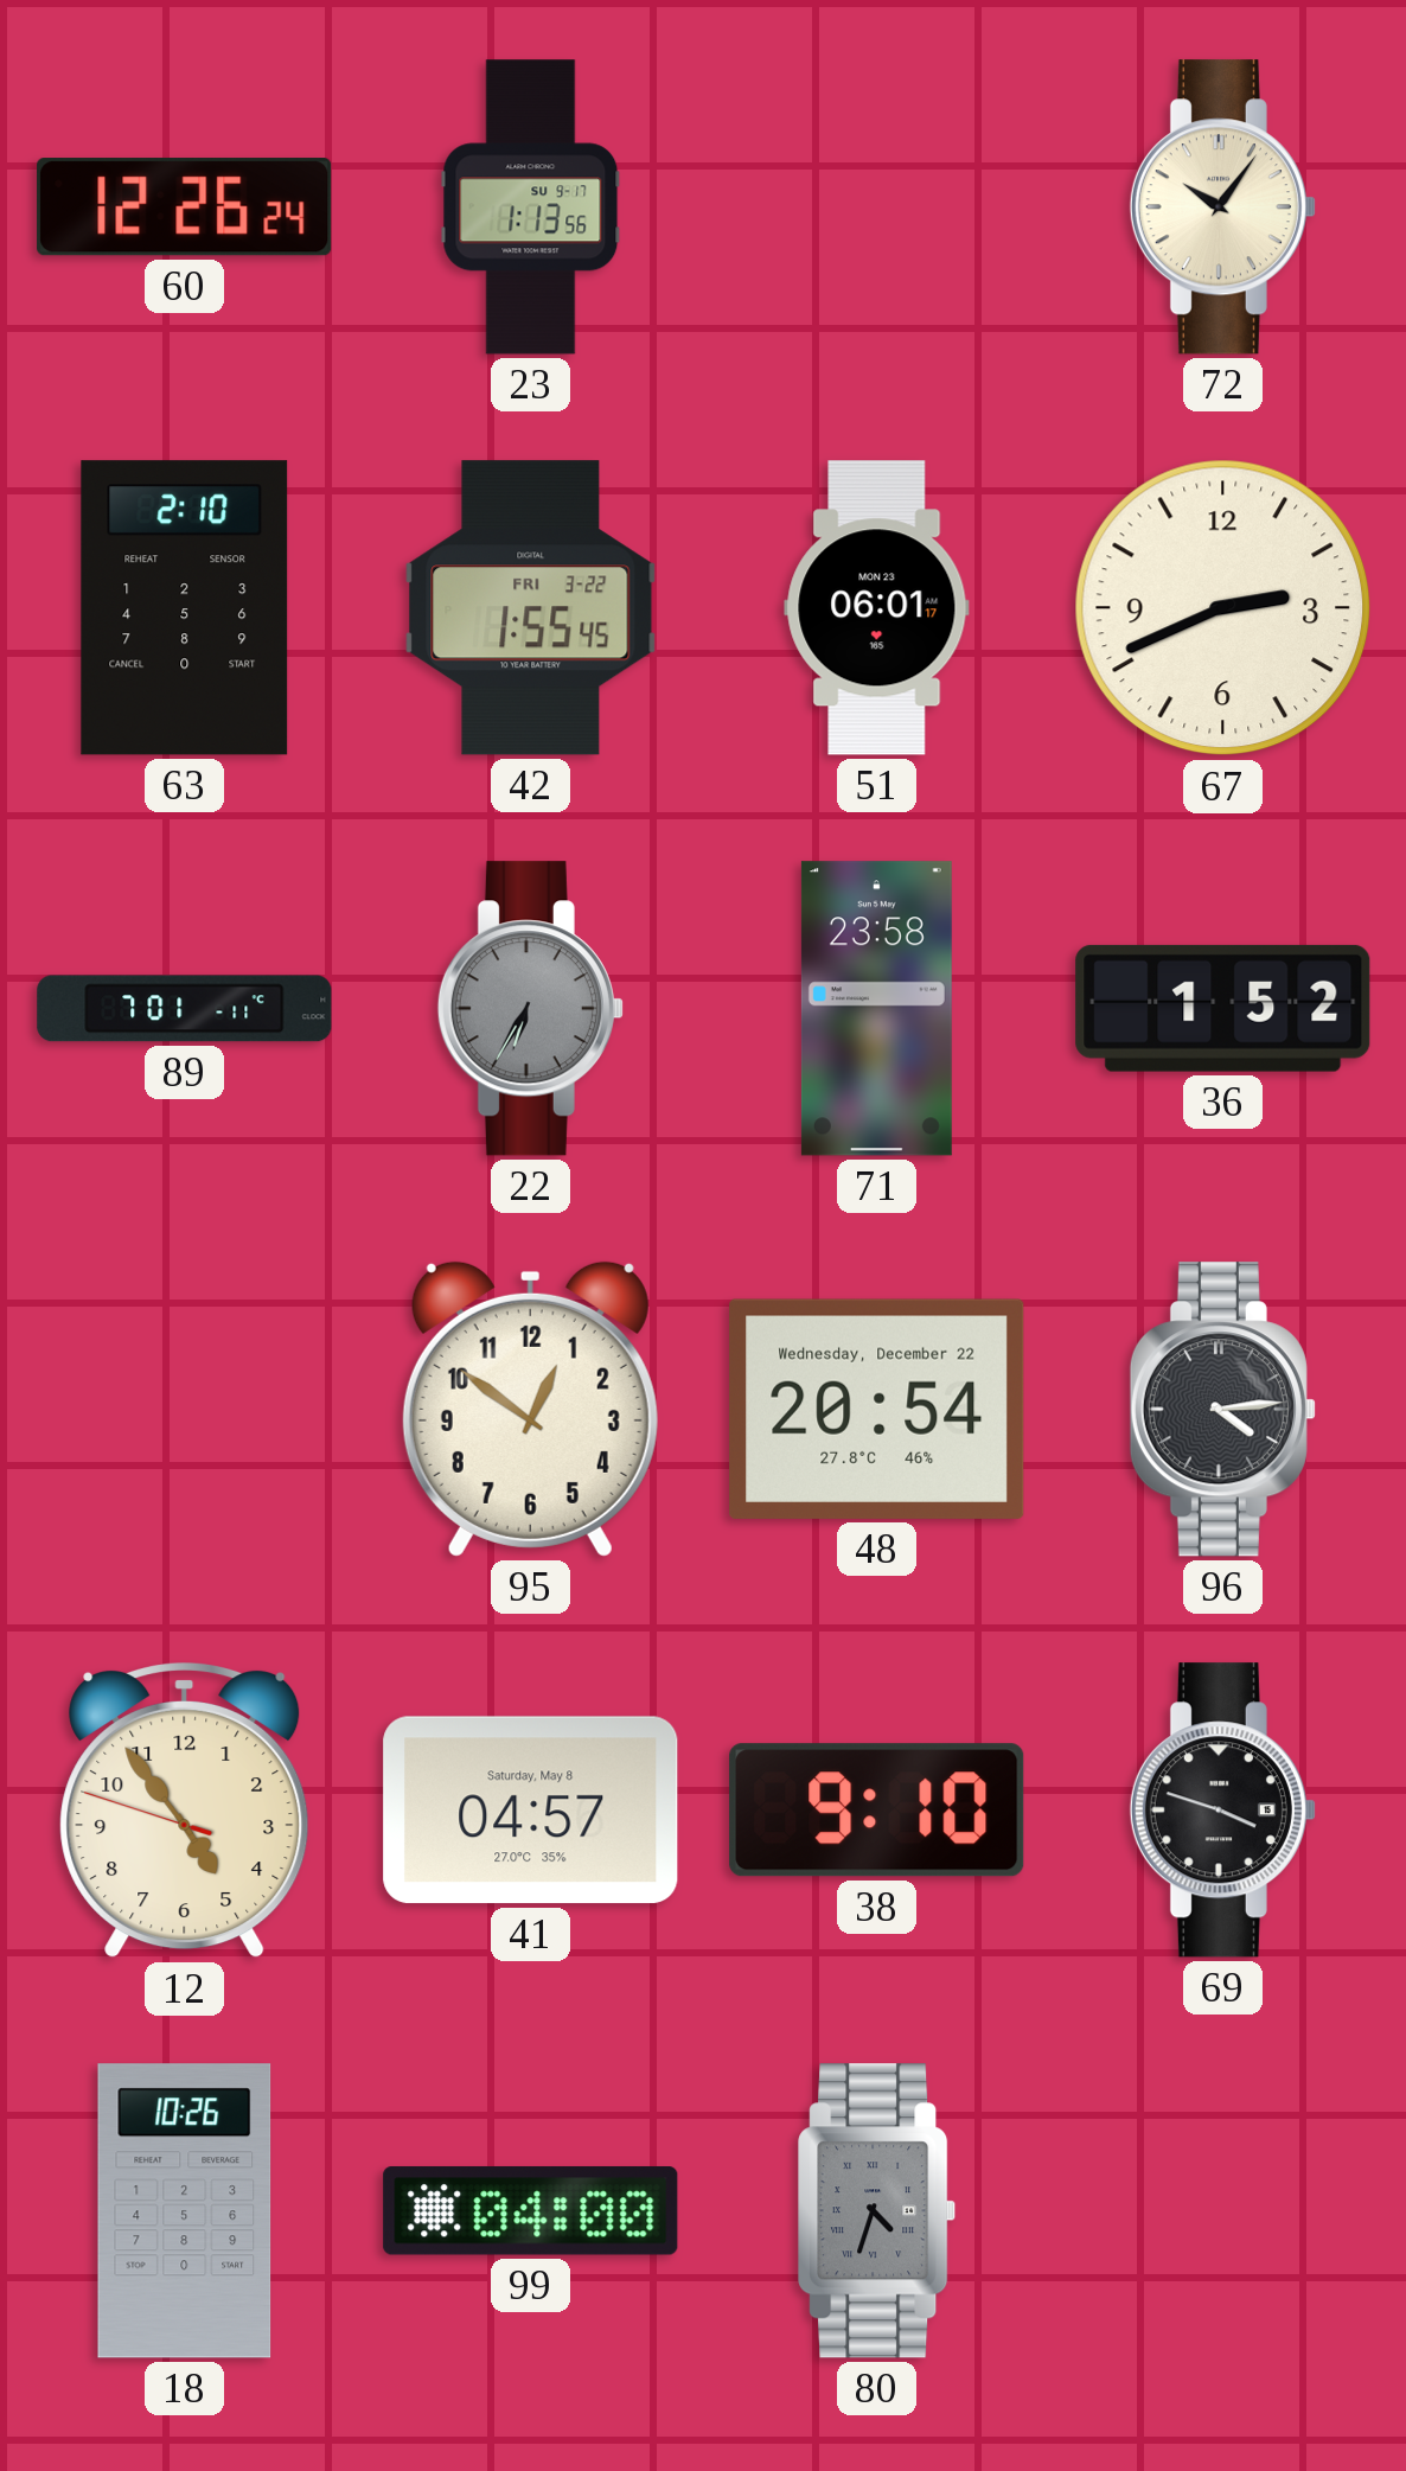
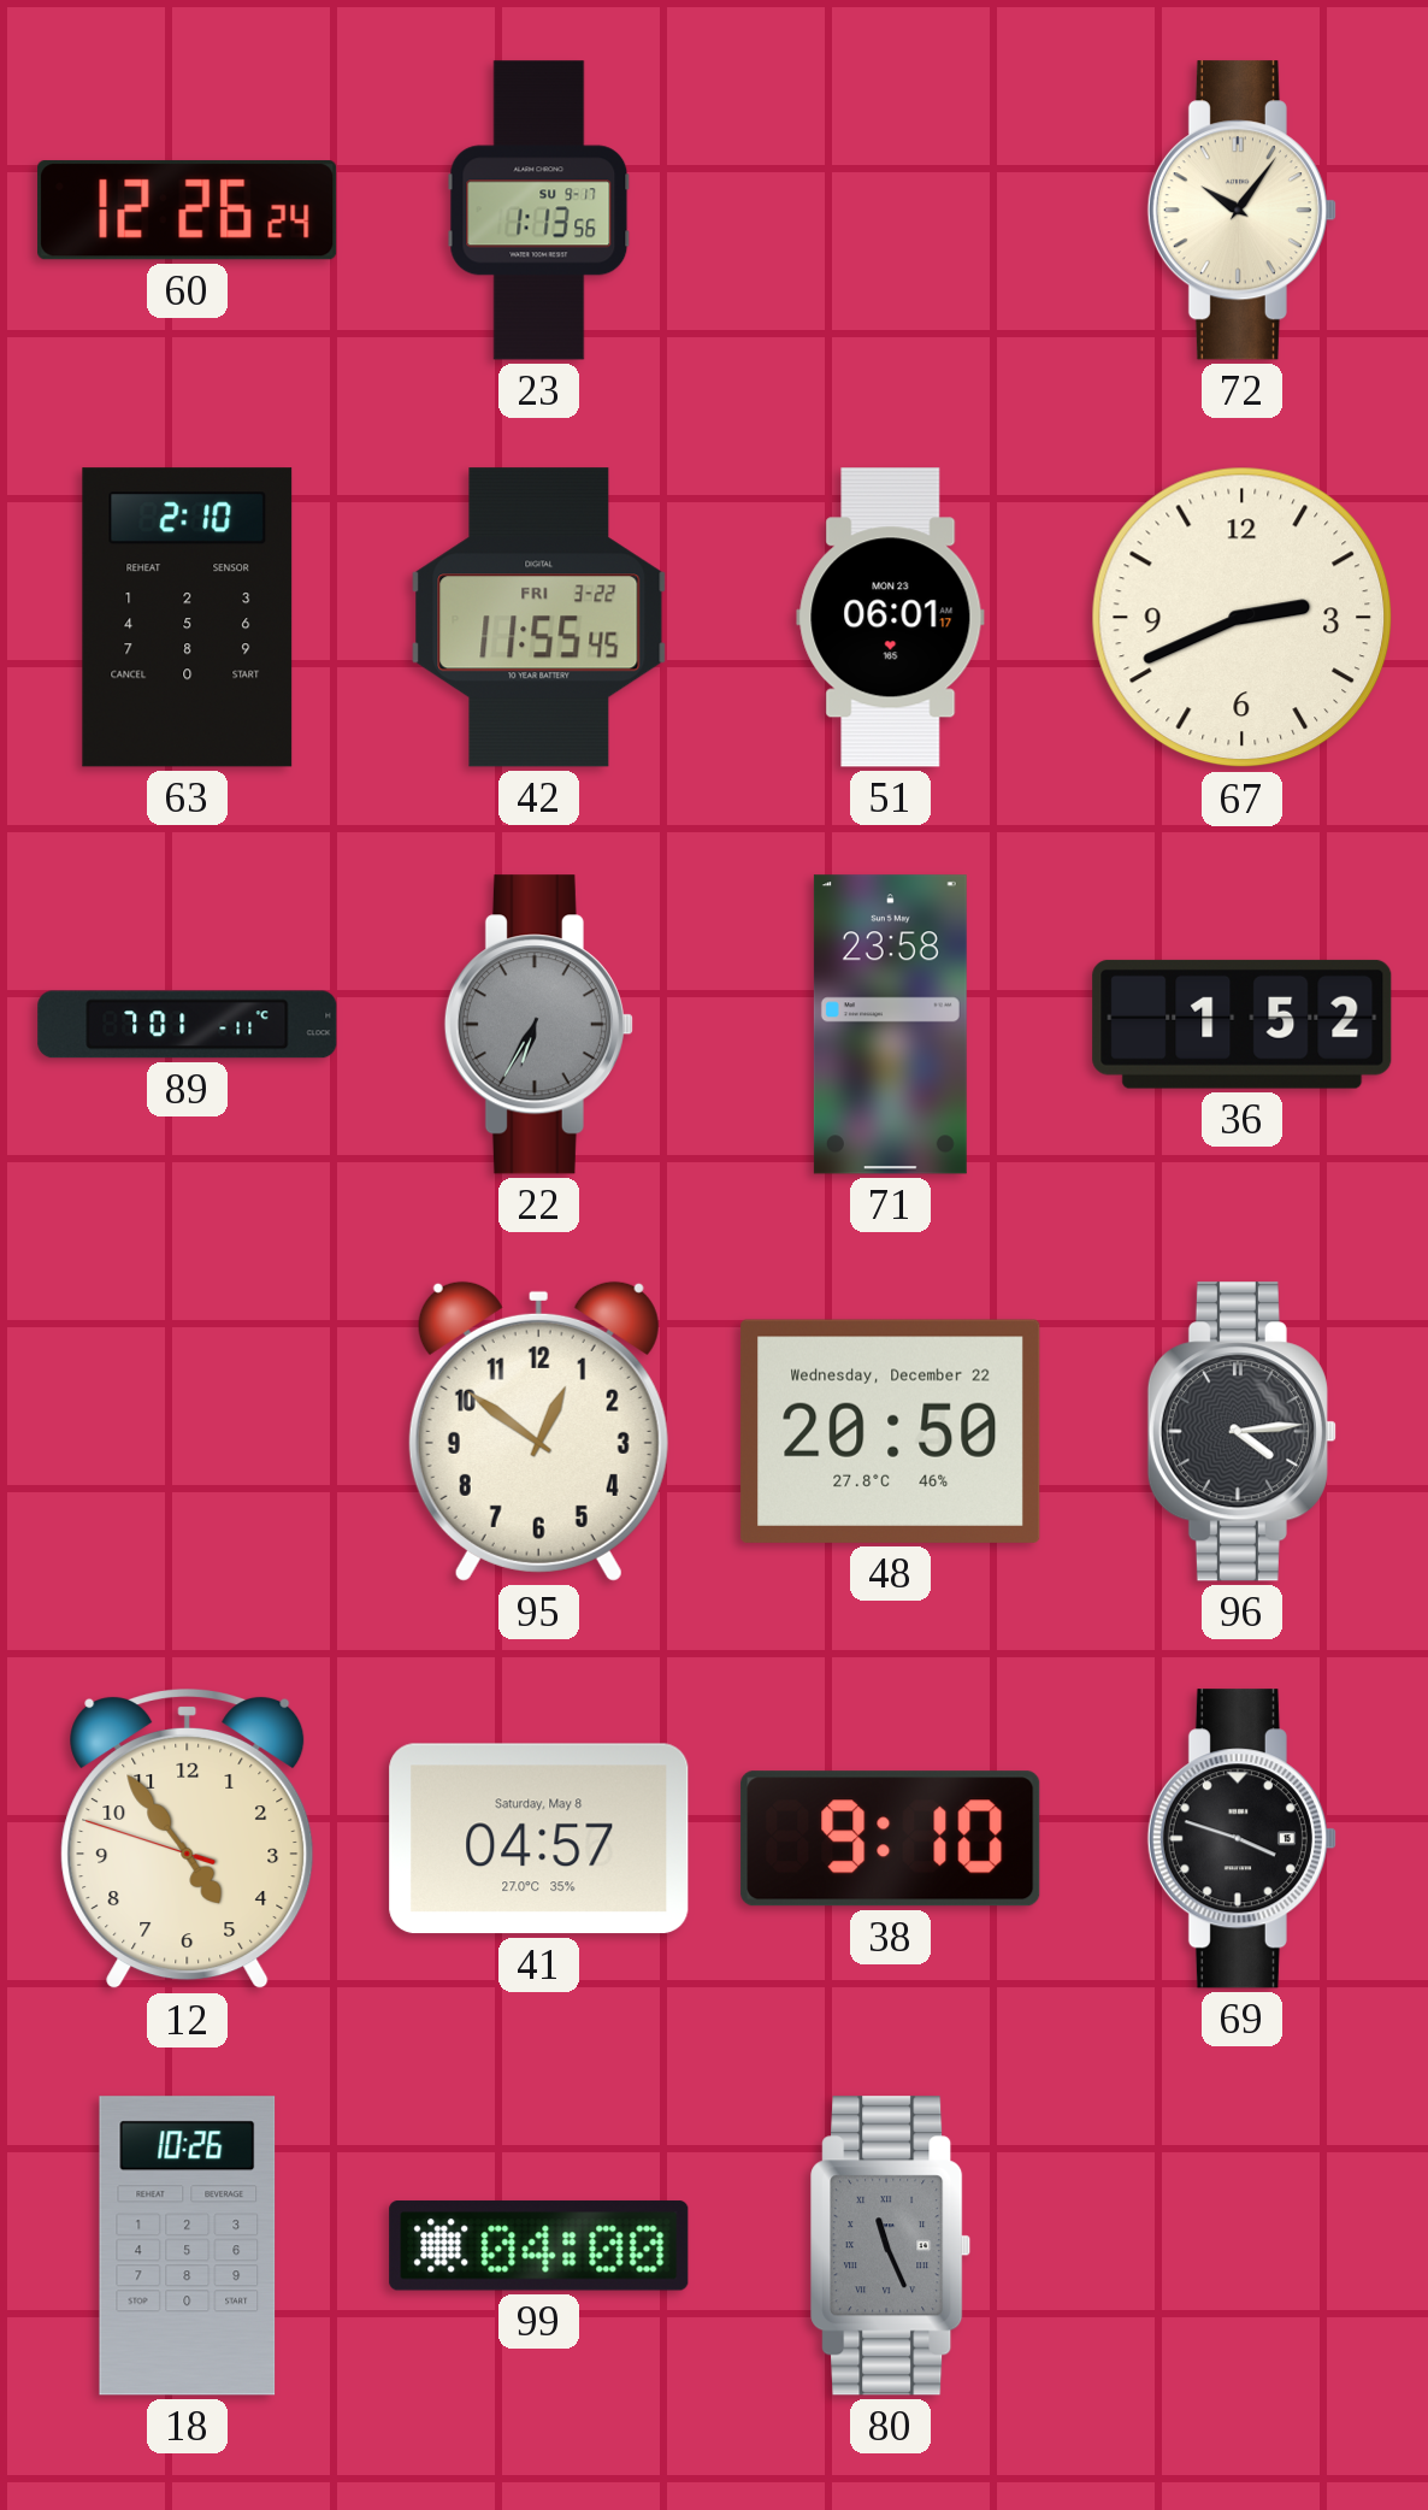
42: 1:55 -> 11:55 (539, 618)
48: 20:54 -> 20:50 (891, 1431)
80: 4:33 -> 11:26 (891, 2246)
